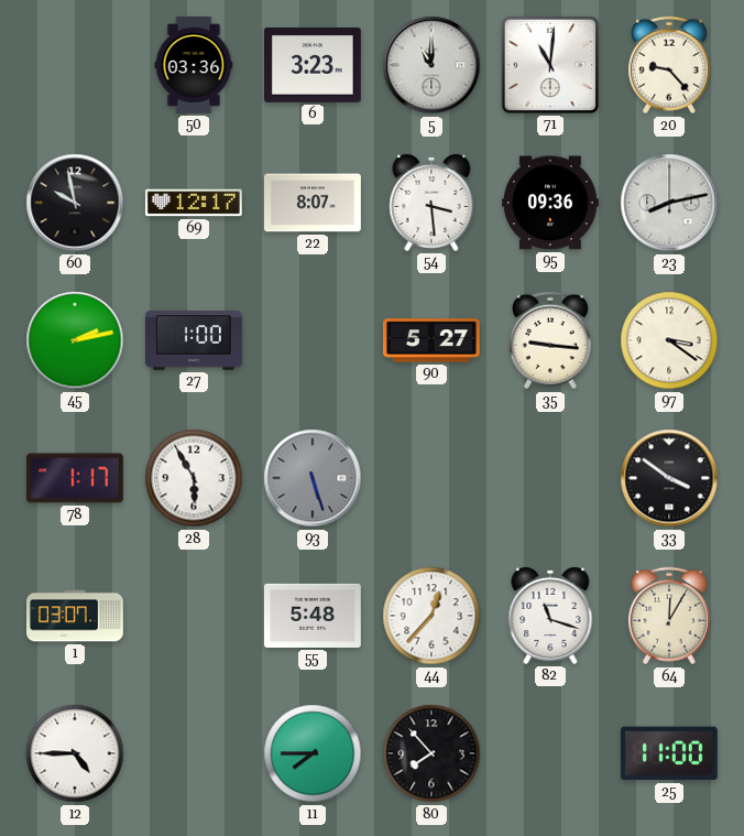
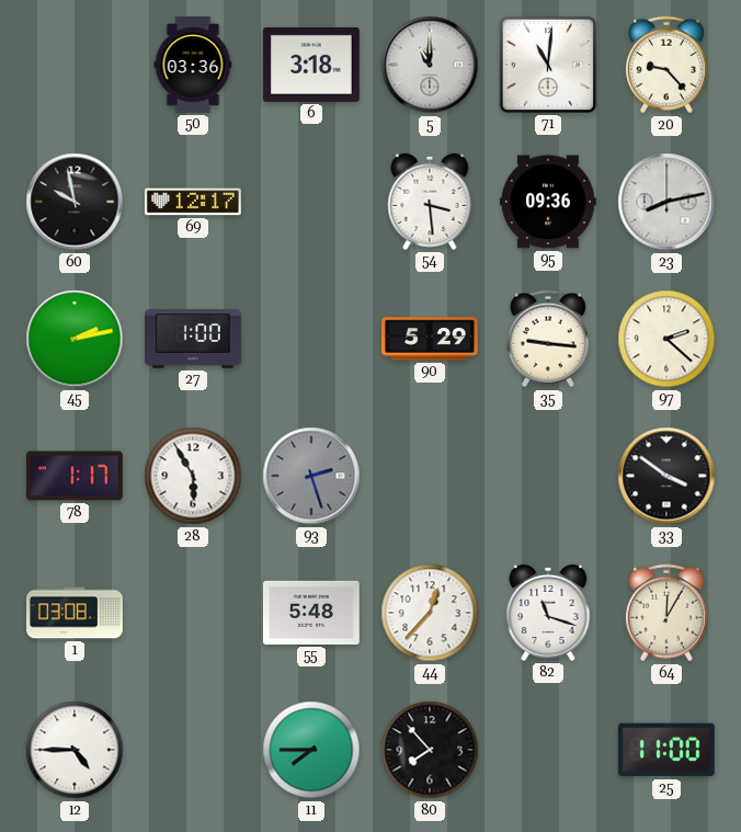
6: 3:23 -> 3:18 (311, 65)
22: 8:07 -> none (314, 203)
90: 5:27 -> 5:29 (430, 339)
97: 3:21 -> 2:22 (666, 339)
93: 5:27 -> 2:27 (311, 476)
1: 03:07 -> 03:08 (76, 613)
